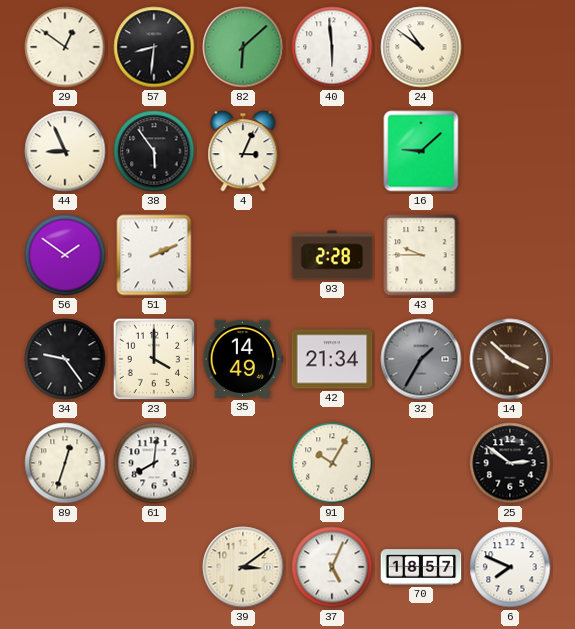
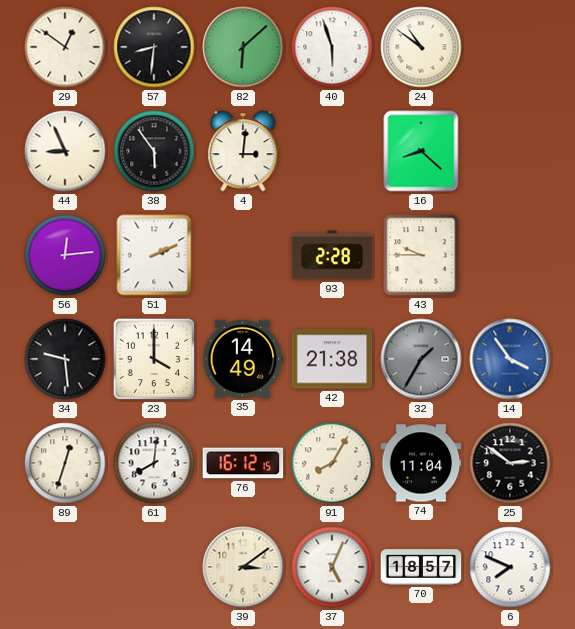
40: 5:59 -> 5:57 (332, 47)
4: 3:04 -> 3:01 (243, 151)
16: 9:08 -> 8:22 (421, 151)
56: 1:51 -> 12:14 (65, 255)
34: 9:24 -> 9:29 (65, 359)
42: 21:34 -> 21:38 (332, 359)
14: 3:52 -> 3:54 (510, 359)
14 dial: brown -> blue (510, 359)
76: none -> 16:12 (243, 463)
91: 10:05 -> 8:05 (332, 463)
74: none -> 11:04 (421, 463)
